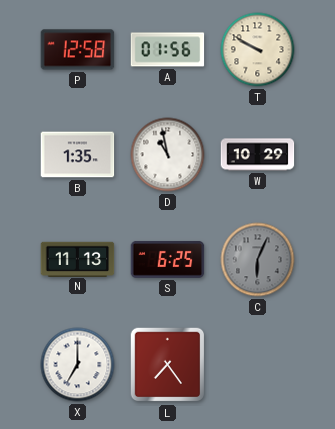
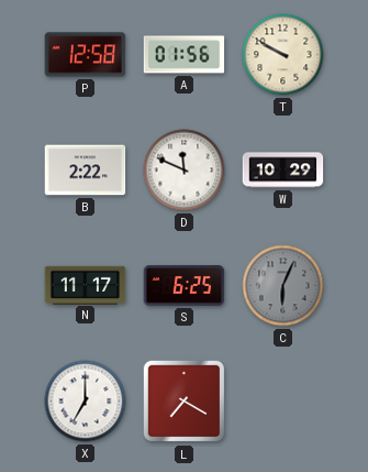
B: 1:35 -> 2:22 (86, 171)
D: 10:58 -> 11:49 (185, 171)
N: 11:13 -> 11:17 (86, 285)
L: 7:24 -> 7:20 (185, 402)
